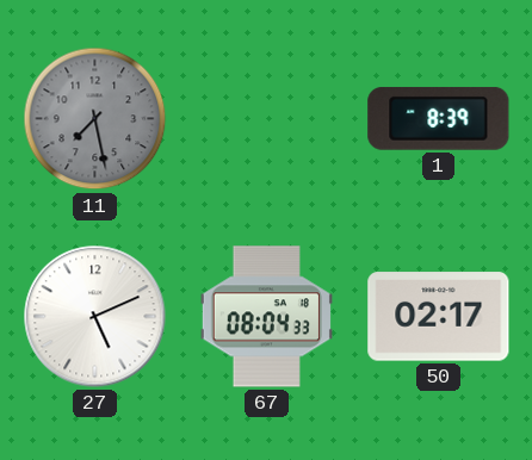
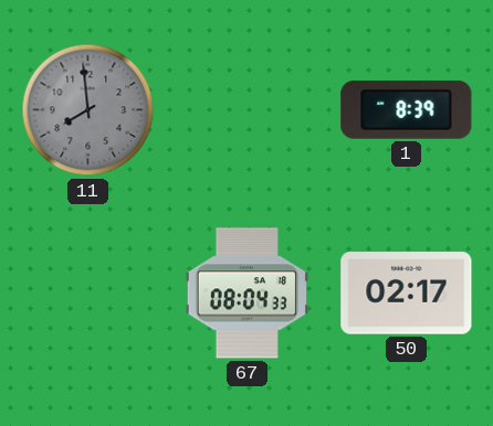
11: 7:28 -> 7:59 (88, 110)
27: 5:11 -> none (95, 317)
